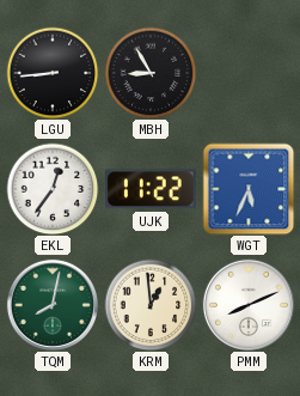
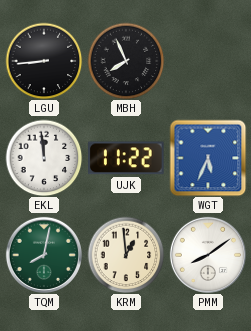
MBH: 8:55 -> 7:56 (126, 61)
EKL: 12:36 -> 11:59 (44, 158)
PMM: 8:11 -> 8:09 (208, 255)
